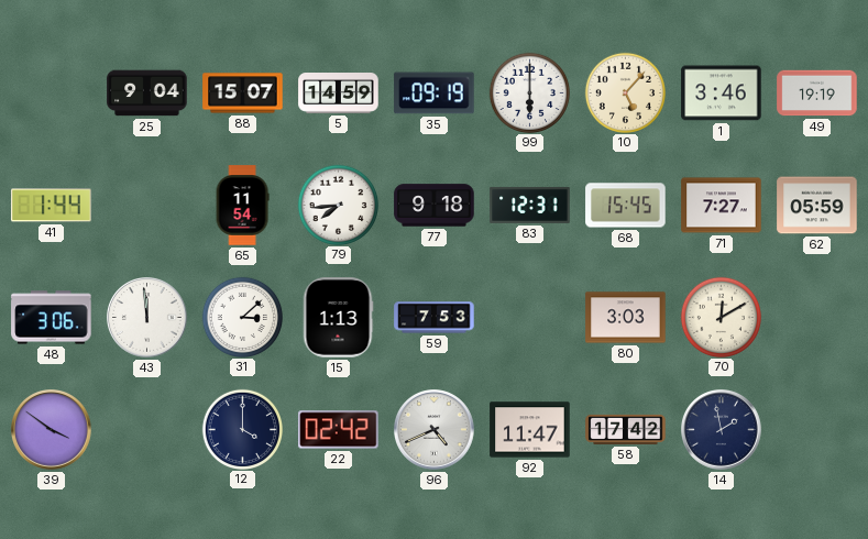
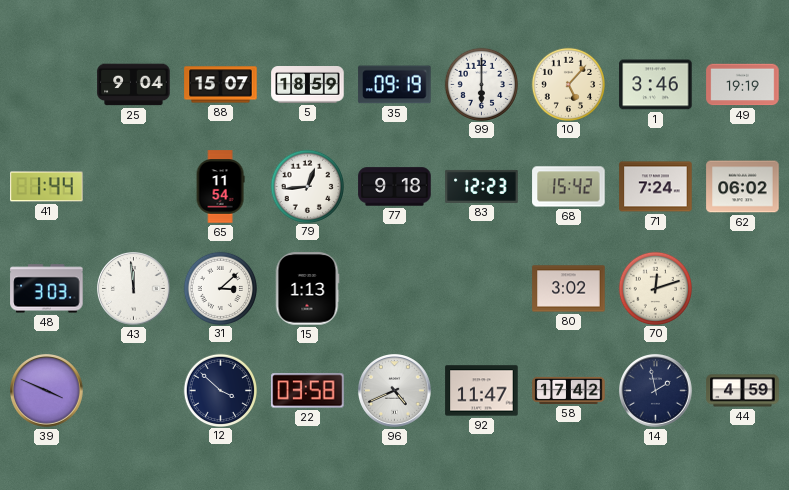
5: 14:59 -> 18:59 (308, 85)
79: 7:44 -> 12:44 (307, 186)
83: 12:31 -> 12:23 (482, 186)
68: 15:45 -> 15:42 (569, 187)
71: 7:27 -> 7:24 (656, 187)
62: 05:59 -> 06:02 (743, 187)
48: 3:06 -> 3:03 (47, 289)
59: 7:53 -> none (435, 318)
80: 3:03 -> 3:02 (569, 289)
70: 12:10 -> 12:12 (655, 288)
39: 3:51 -> 3:49 (47, 391)
12: 4:00 -> 3:52 (220, 390)
22: 02:42 -> 03:58 (308, 391)
44: none -> 4:59 (743, 391)
